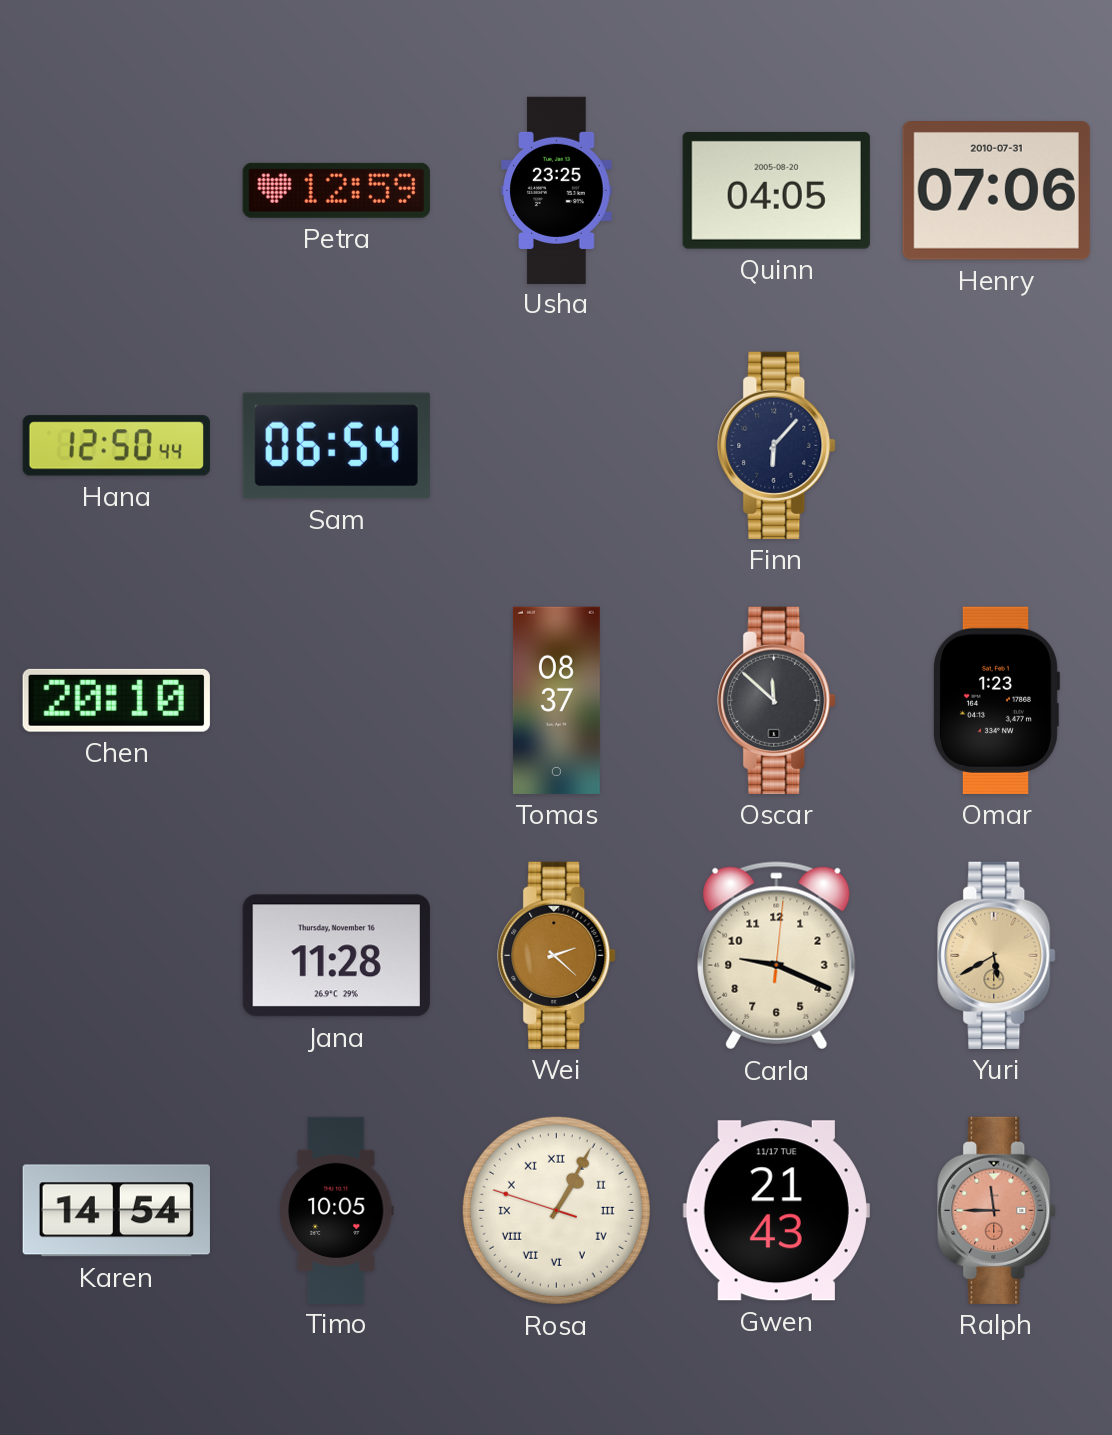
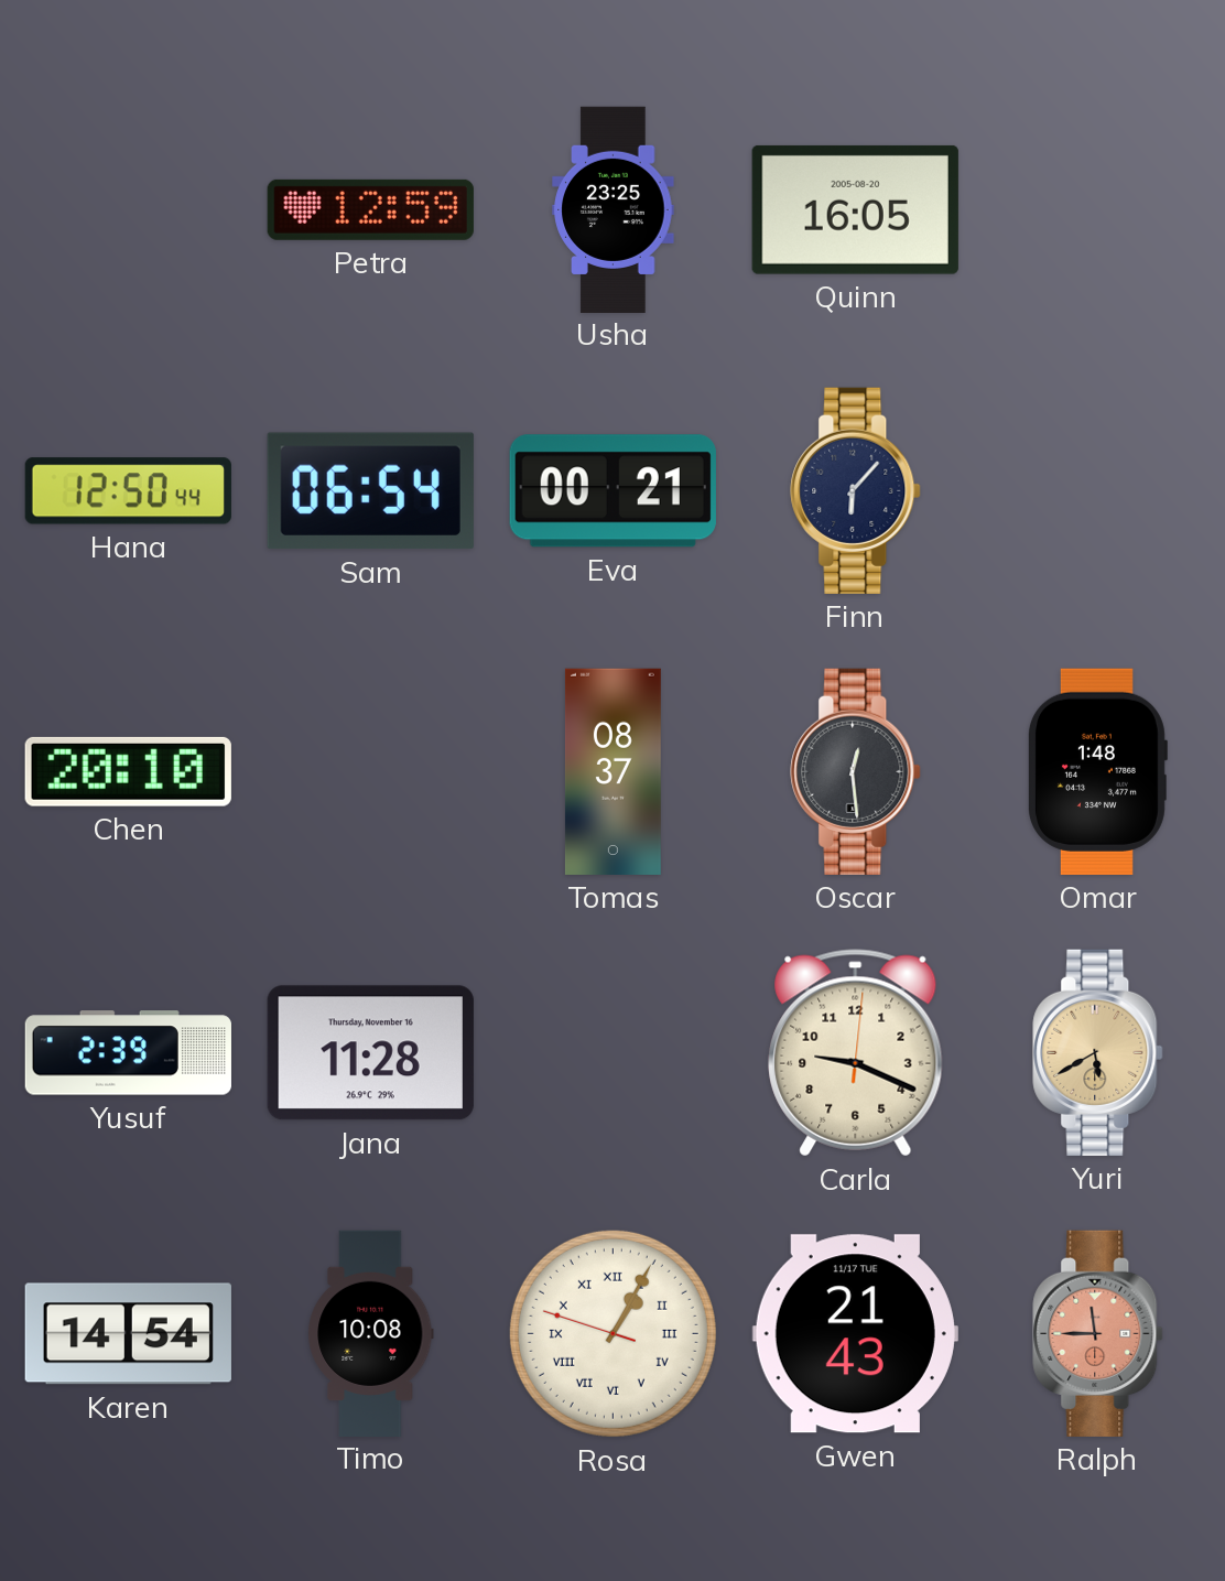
Quinn: 04:05 -> 16:05 (855, 209)
Henry: 07:06 -> none (996, 191)
Eva: none -> 00:21 (612, 491)
Oscar: 11:52 -> 12:29 (856, 771)
Omar: 1:23 -> 1:48 (1097, 771)
Yusuf: none -> 2:39 (128, 1053)
Wei: 2:22 -> none (557, 955)
Timo: 10:05 -> 10:08 (371, 1333)
